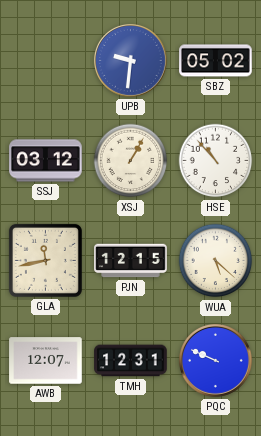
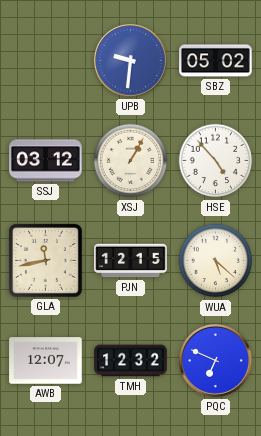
HSE: 10:53 -> 4:53 (216, 161)
TMH: 12:31 -> 12:32 (131, 361)
PQC: 9:49 -> 6:49 (215, 360)
